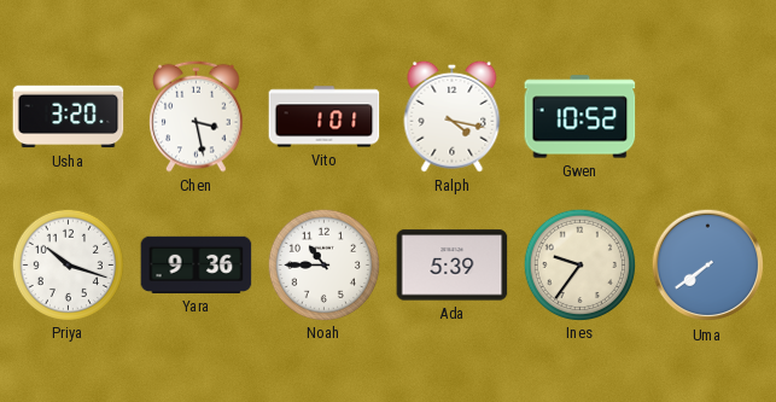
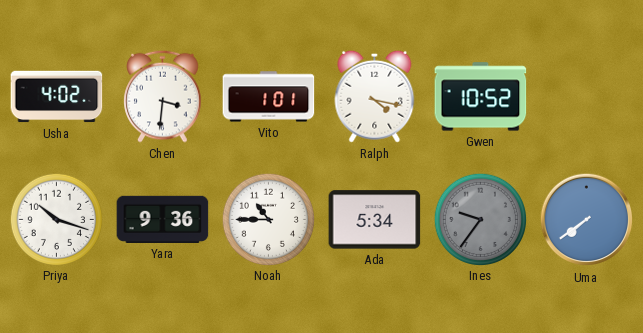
Usha: 3:20 -> 4:02 (57, 97)
Chen: 3:28 -> 3:31 (163, 96)
Ada: 5:39 -> 5:34 (375, 220)
Ines dial: cream -> grey (480, 219)
